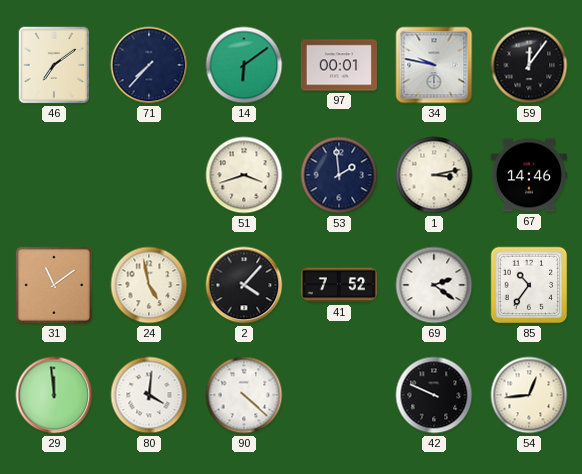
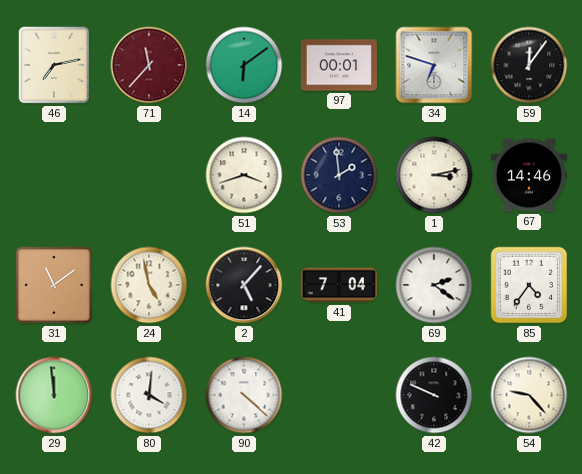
46: 7:09 -> 7:13 (54, 65)
71: 7:37 -> 11:37 (149, 65)
71 dial: navy -> burgundy (149, 65)
34: 9:47 -> 6:48 (434, 65)
2: 4:07 -> 5:07 (244, 285)
41: 7:52 -> 7:04 (339, 285)
85: 10:36 -> 4:36 (529, 285)
54: 12:44 -> 9:23 (529, 395)
